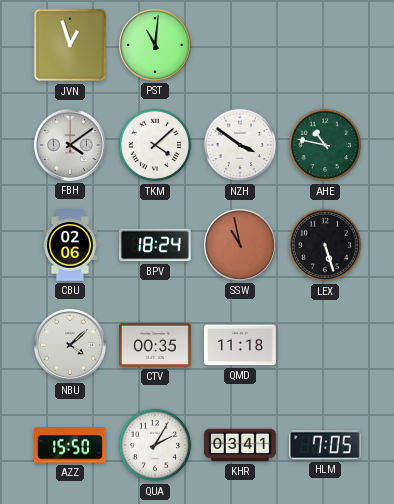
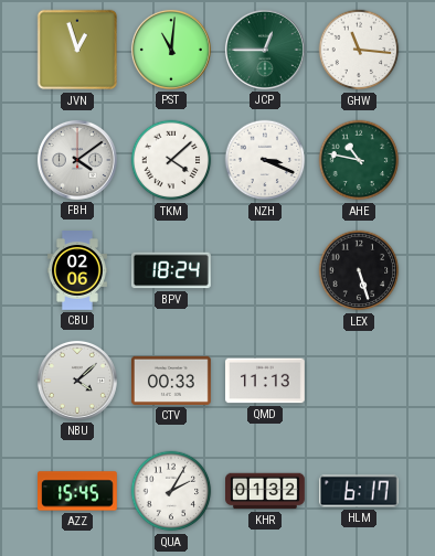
JCP: none -> 12:45 (265, 50)
GHW: none -> 11:16 (359, 50)
NZH: 3:51 -> 3:19 (265, 160)
SSW: 10:58 -> none (240, 245)
CTV: 00:35 -> 00:33 (171, 381)
QMD: 11:18 -> 11:13 (266, 381)
AZZ: 15:50 -> 15:45 (78, 491)
KHR: 03:41 -> 01:32 (266, 491)
HLM: 7:05 -> 6:17 (359, 491)
